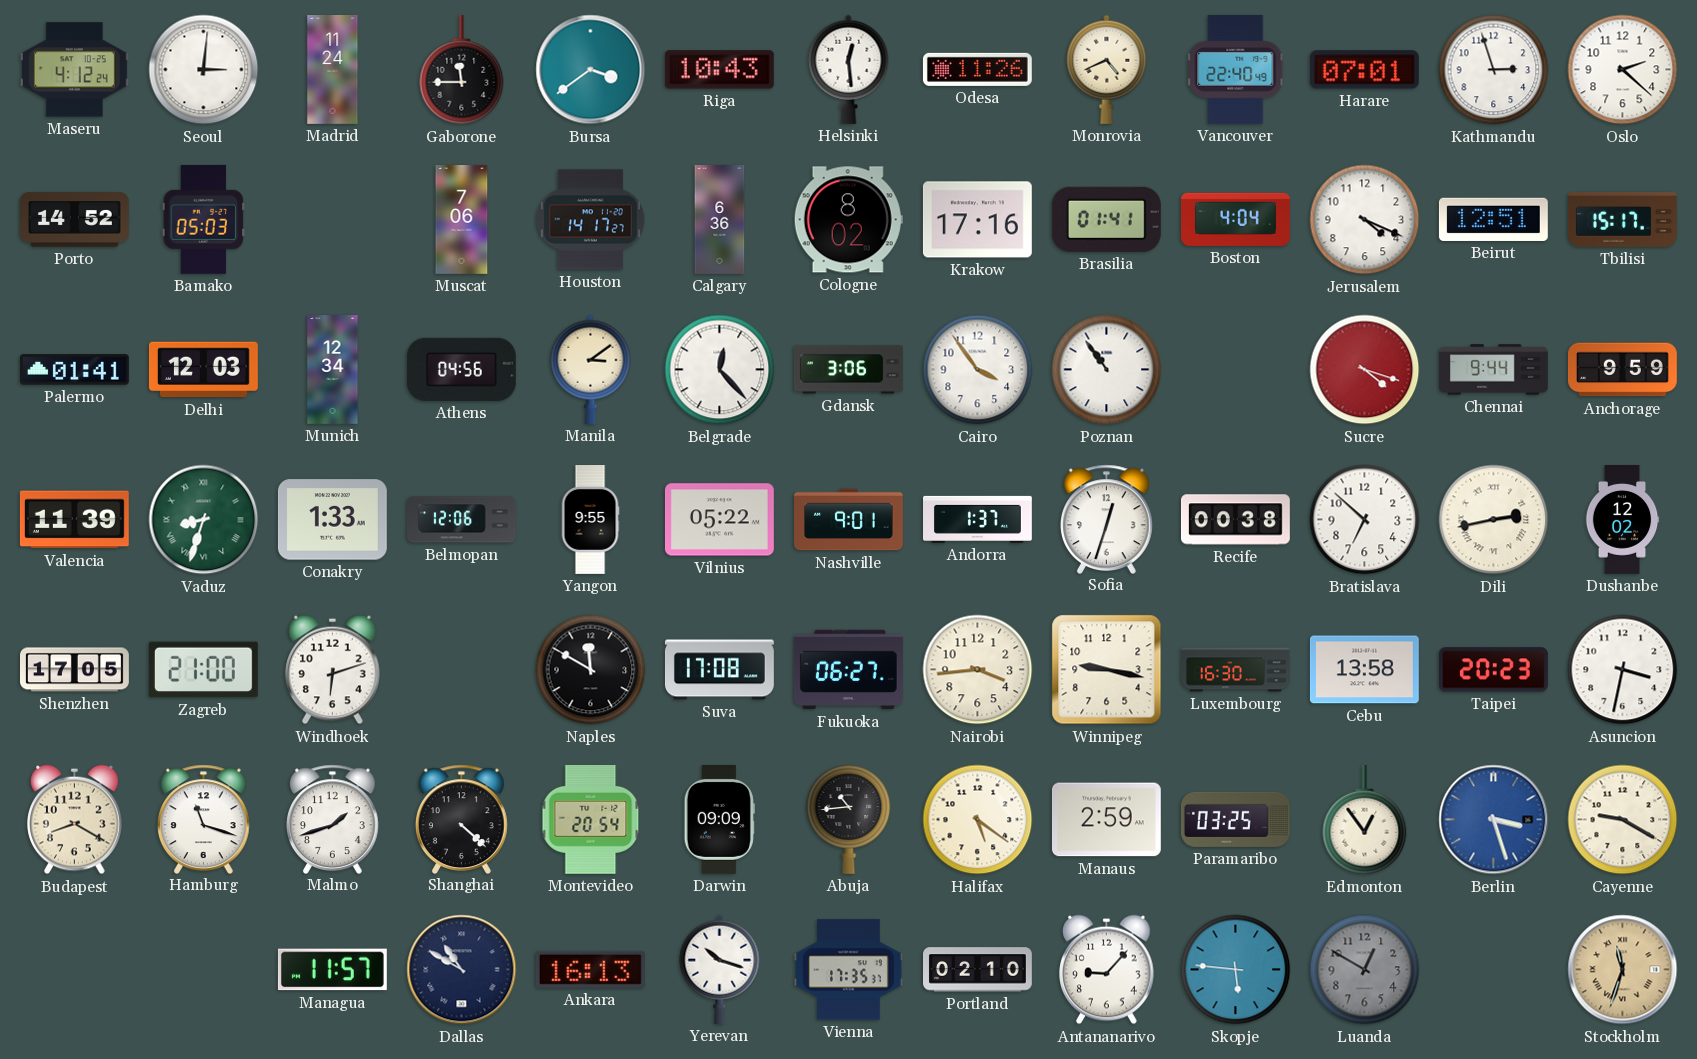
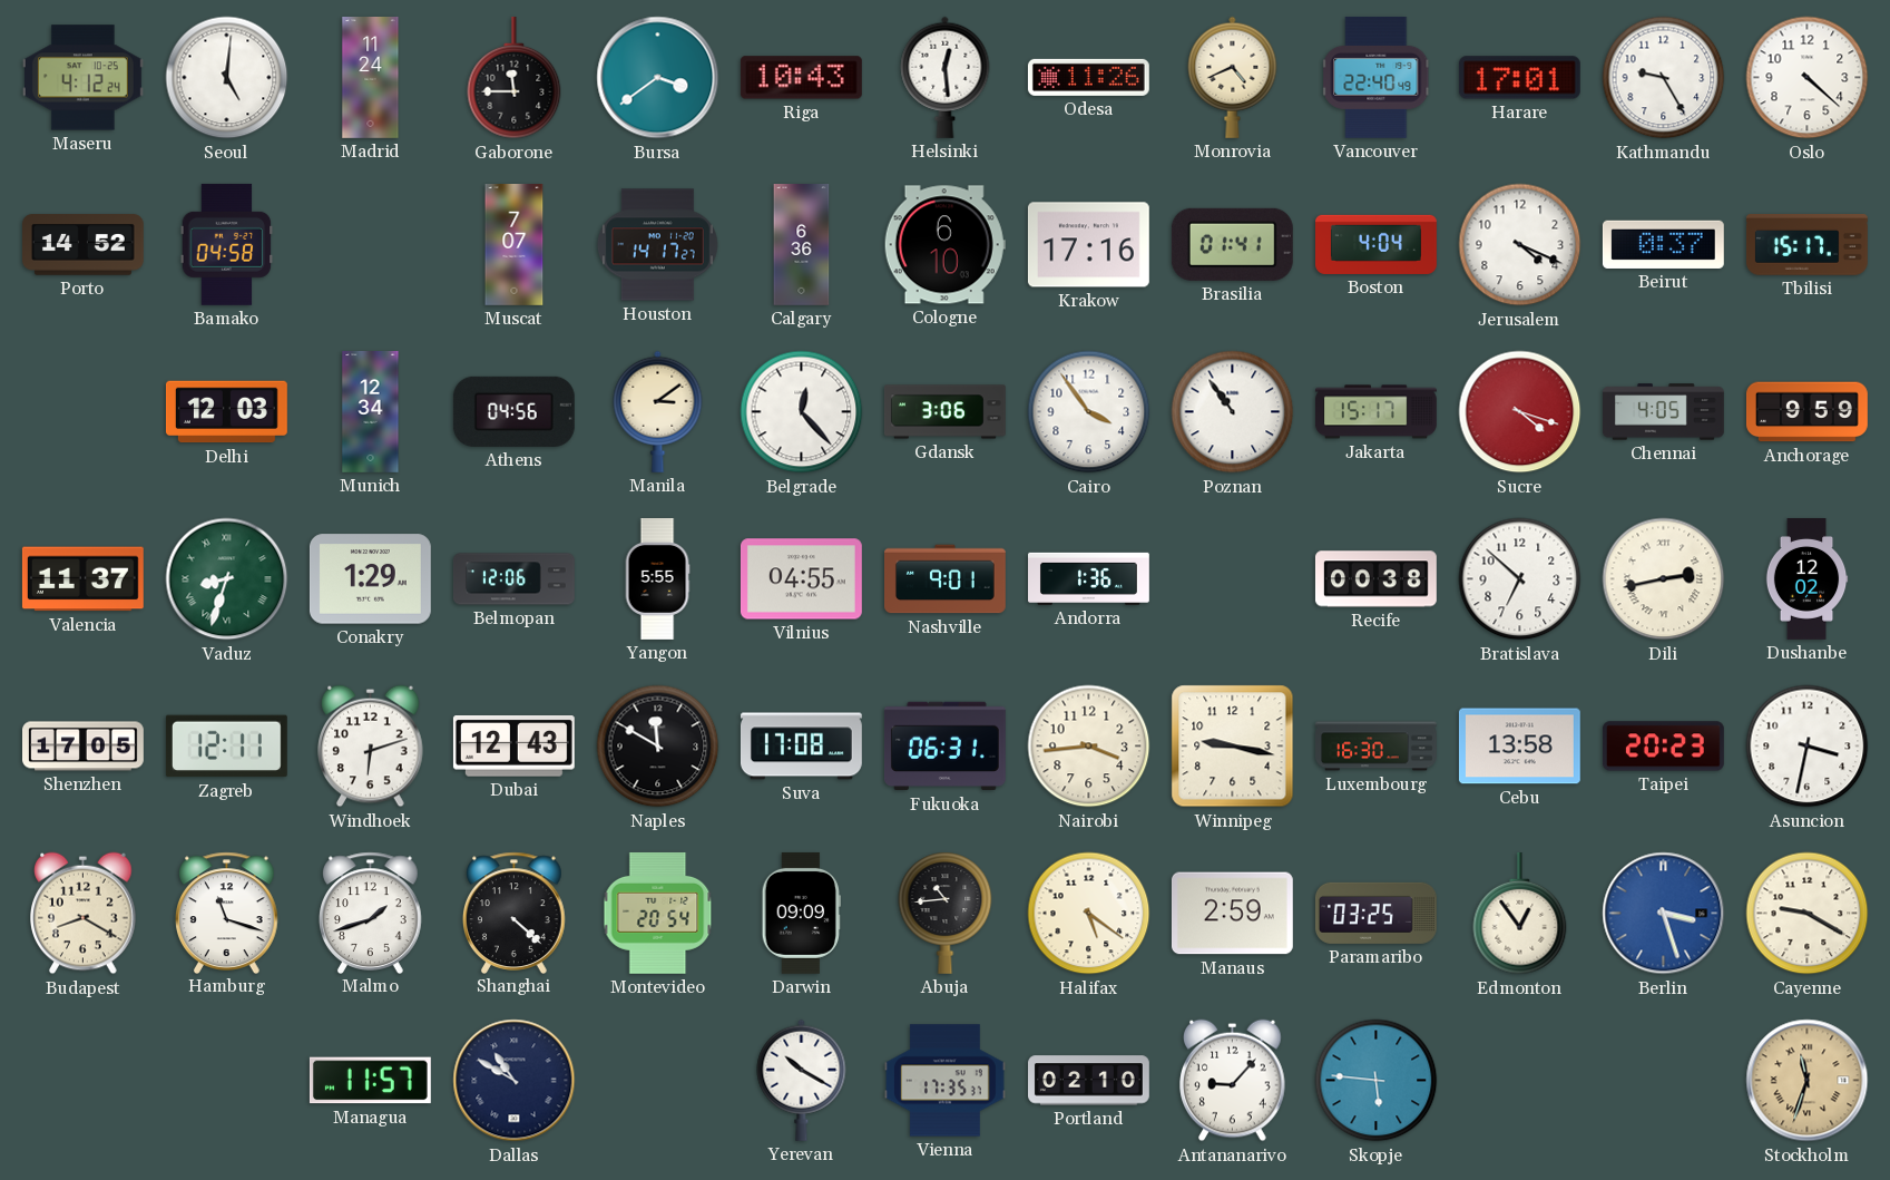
Seoul: 3:01 -> 5:01 (227, 78)
Harare: 07:01 -> 17:01 (1519, 78)
Kathmandu: 2:57 -> 9:25 (1664, 78)
Oslo: 2:22 -> 4:22 (1808, 78)
Bamako: 05:03 -> 04:58 (227, 244)
Muscat: 7:06 -> 7:07 (515, 245)
Cologne: 8:02 -> 6:10 (944, 245)
Beirut: 12:51 -> 0:37 (1663, 244)
Palermo: 01:41 -> none (74, 370)
Jakarta: none -> 15:17 (1375, 412)
Chennai: 9:44 -> 4:05 (1664, 412)
Valencia: 11:39 -> 11:37 (82, 579)
Conakry: 1:33 -> 1:29 (370, 579)
Yangon: 9:55 -> 5:55 (657, 579)
Vilnius: 05:22 -> 04:55 (801, 579)
Andorra: 1:37 -> 1:36 (1089, 578)
Sofia: 12:33 -> none (1107, 519)
Zagreb: 21:00 -> 12:11 (226, 747)
Dubai: none -> 12:43 (513, 747)
Fukuoka: 06:27 -> 06:31 (944, 747)
Ankara: 16:13 -> none (590, 969)
Yerevan: 10:18 -> 10:20 (802, 1080)
Luanda: 12:50 -> none (1365, 970)
